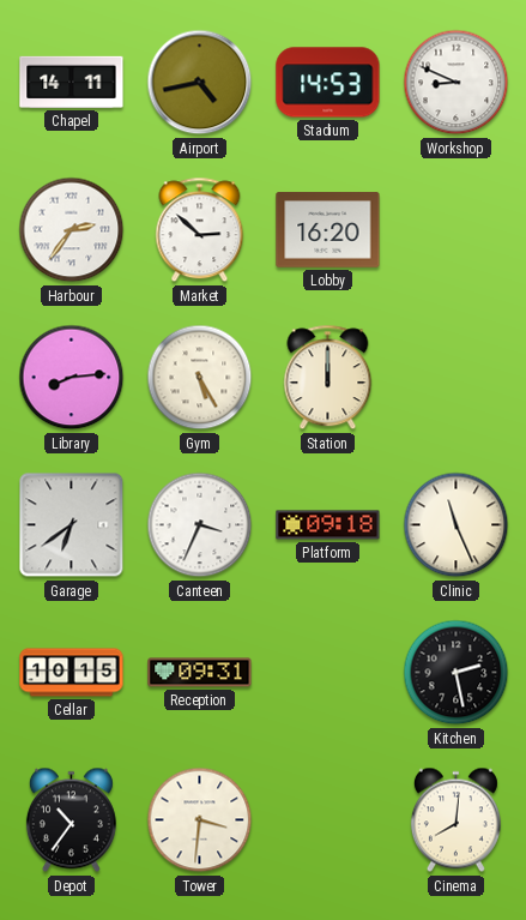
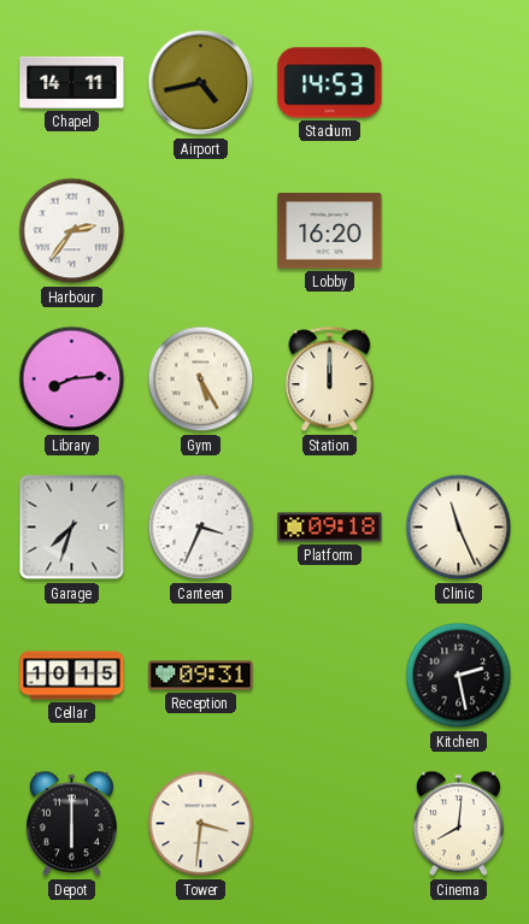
Workshop: 8:49 -> none (457, 83)
Market: 2:52 -> none (200, 230)
Garage: 6:39 -> 7:33 (72, 528)
Depot: 10:36 -> 6:00 (71, 824)
